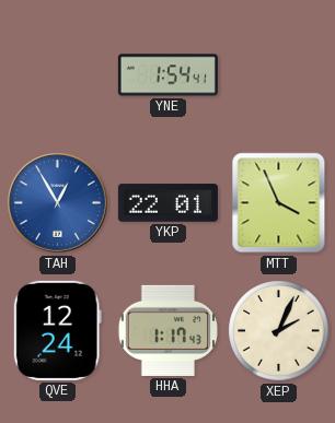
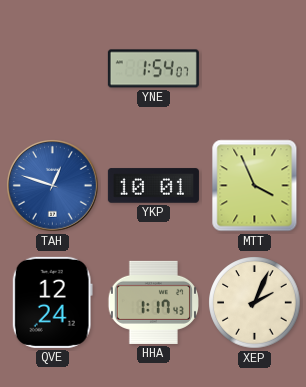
YNE: 1:54:41 -> 1:54:07 (153, 69)
TAH: 12:55 -> 12:48 (53, 186)
YKP: 22:01 -> 10:01 (153, 186)
